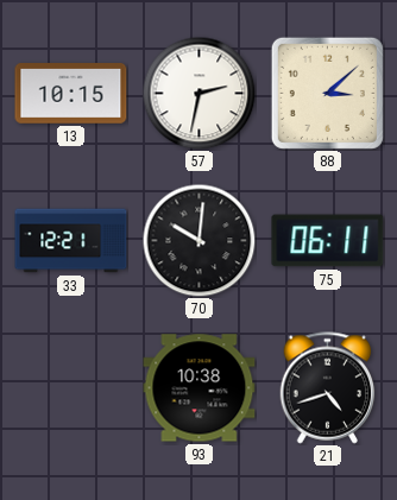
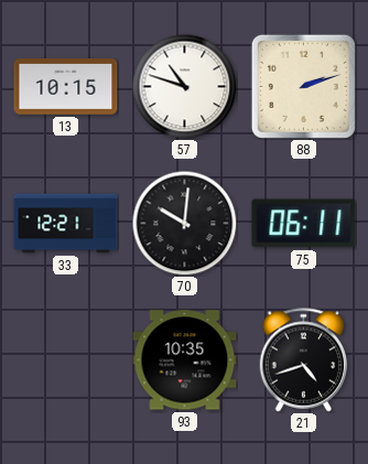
57: 2:32 -> 10:48 (184, 86)
88: 3:08 -> 2:12 (303, 86)
93: 10:38 -> 10:35 (185, 360)
